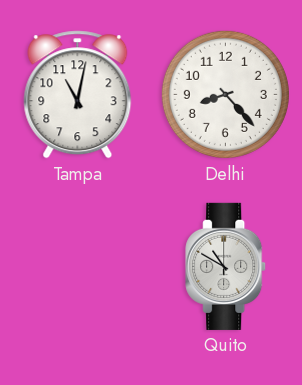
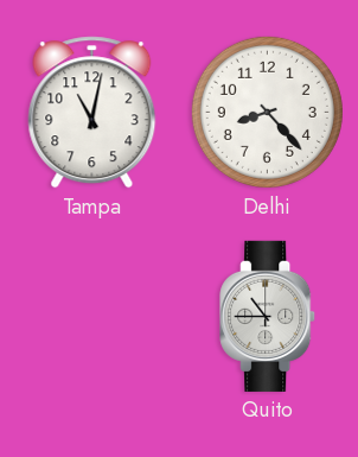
Quito: 10:50 -> 10:45 (268, 316)
